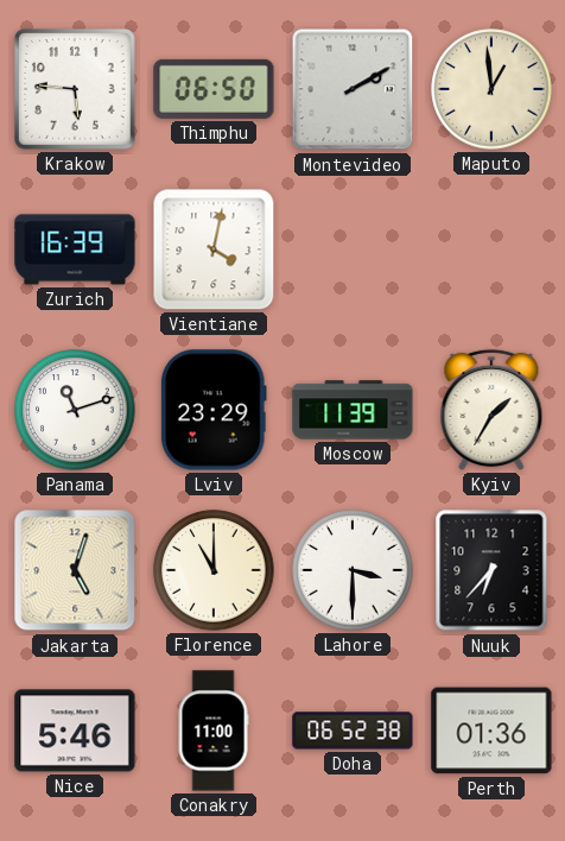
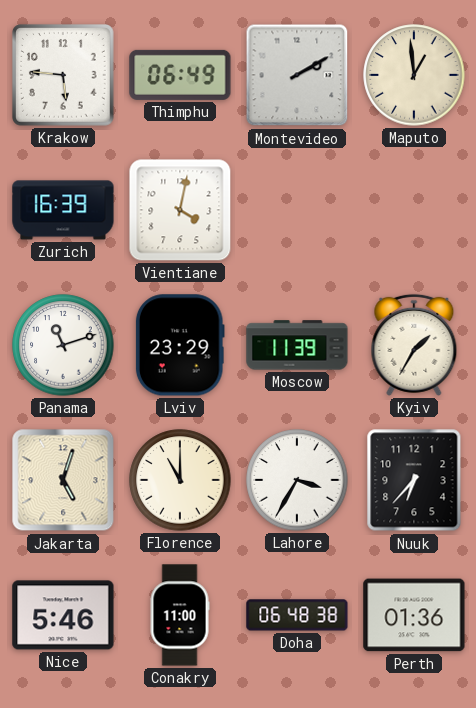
Thimphu: 06:50 -> 06:49 (180, 75)
Lahore: 3:30 -> 3:35 (297, 480)
Doha: 06:52 -> 06:48 (297, 615)
